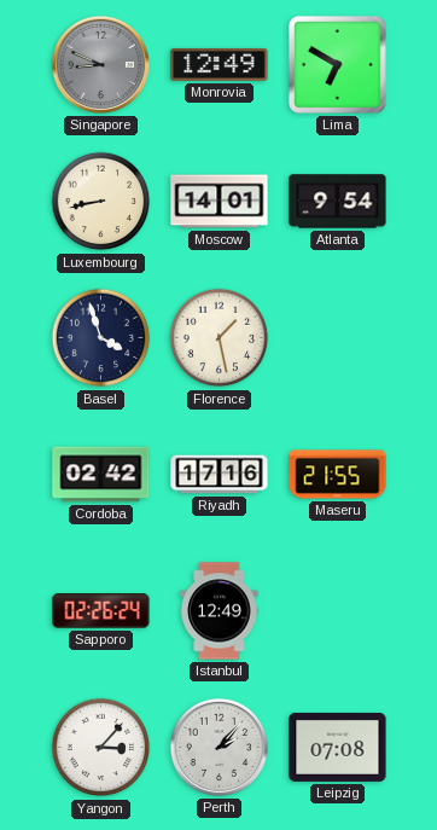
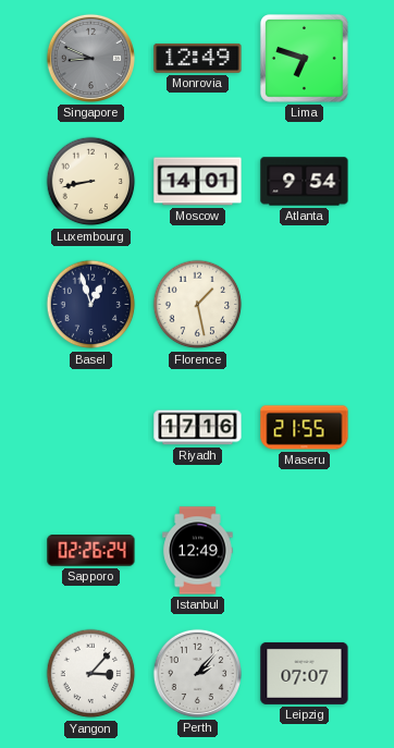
Lima: 6:50 -> 6:48 (304, 58)
Basel: 3:57 -> 12:57 (91, 305)
Cordoba: 02:42 -> none (101, 475)
Leipzig: 07:08 -> 07:07 (305, 673)
